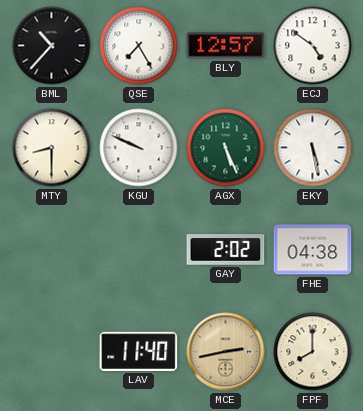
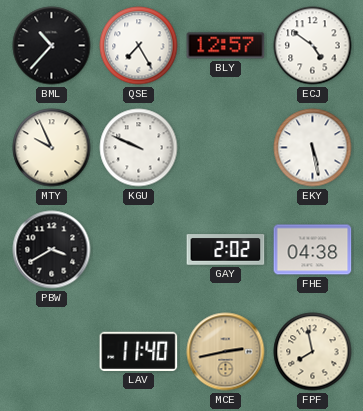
MTY: 8:30 -> 9:56 (52, 148)
AGX: 5:26 -> none (226, 148)
PBW: none -> 3:40 (52, 250)
FPF: 8:00 -> 7:58 (313, 352)
